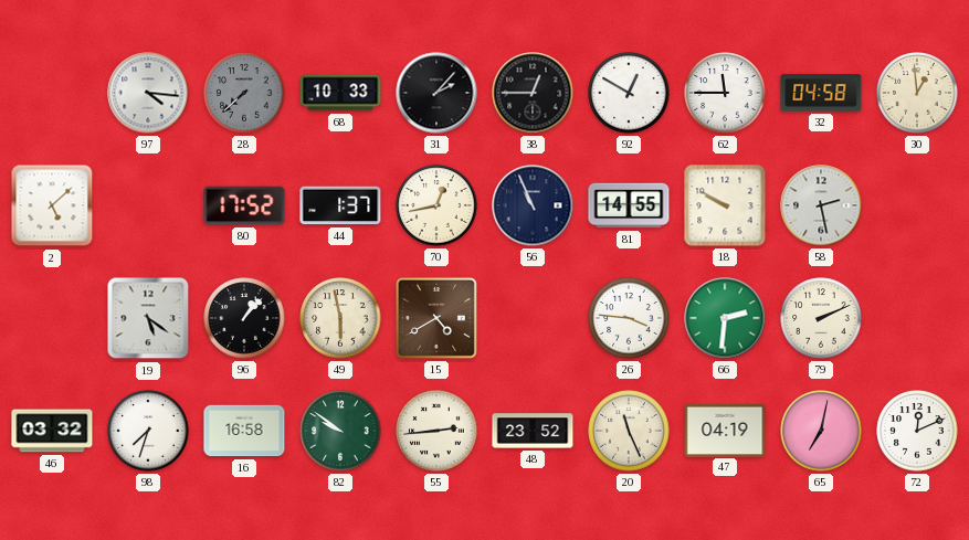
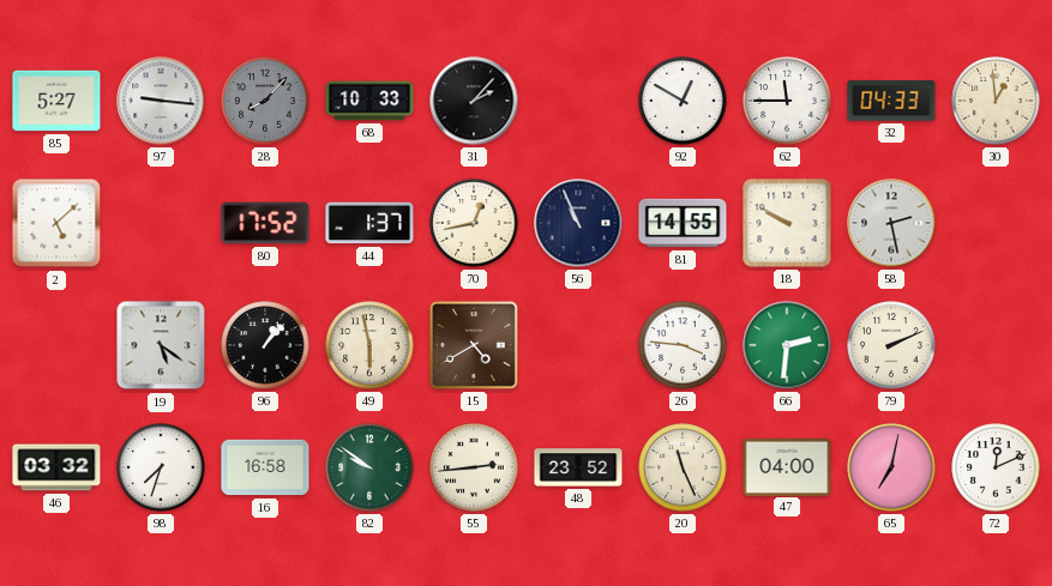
85: none -> 5:27 (56, 101)
97: 4:16 -> 9:16 (161, 101)
28: 7:38 -> 8:07 (265, 101)
38: 12:45 -> none (533, 93)
32: 04:58 -> 04:33 (891, 101)
47: 04:19 -> 04:00 (787, 466)
